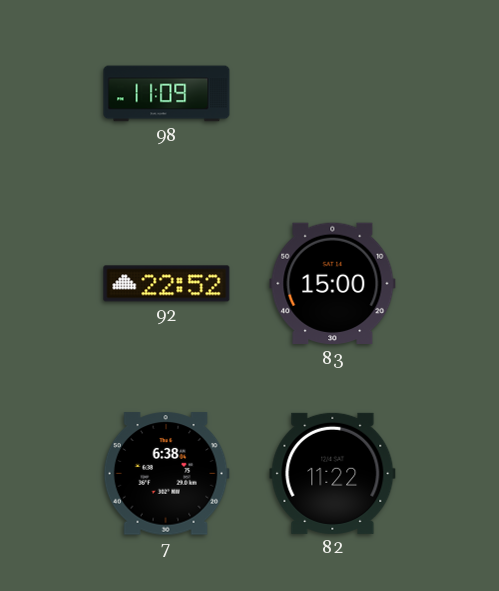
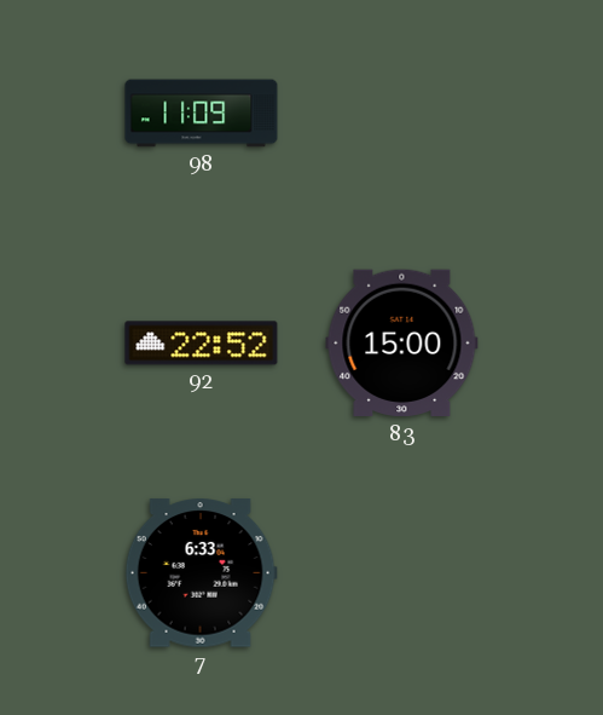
7: 6:38 -> 6:33 (201, 573)
82: 11:22 -> none (333, 473)
